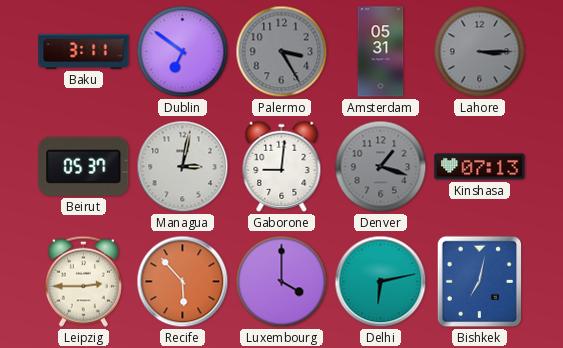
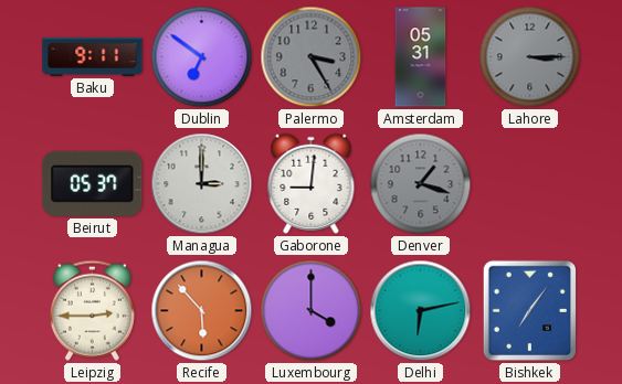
Baku: 3:11 -> 9:11 (93, 56)
Managua: 3:02 -> 3:00 (202, 184)
Kinshasa: 07:13 -> none (480, 167)
Bishkek: 7:02 -> 7:06 (529, 311)
